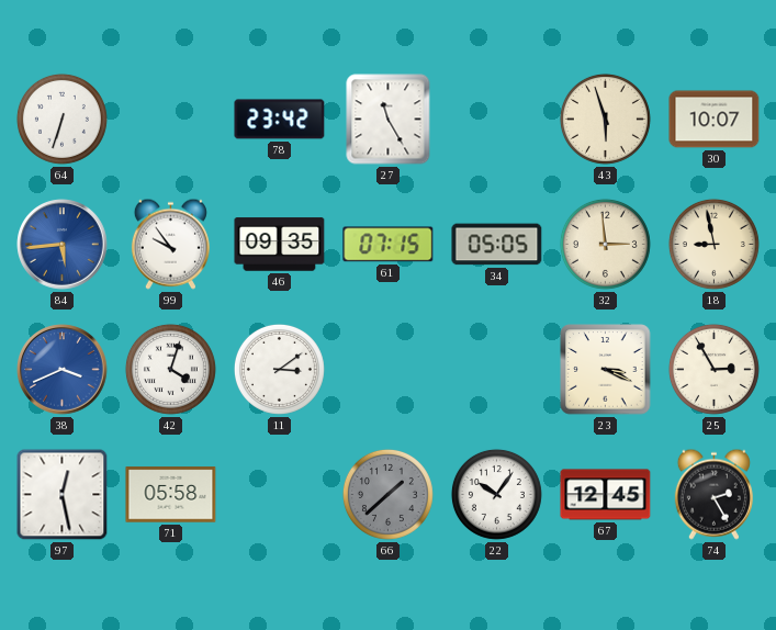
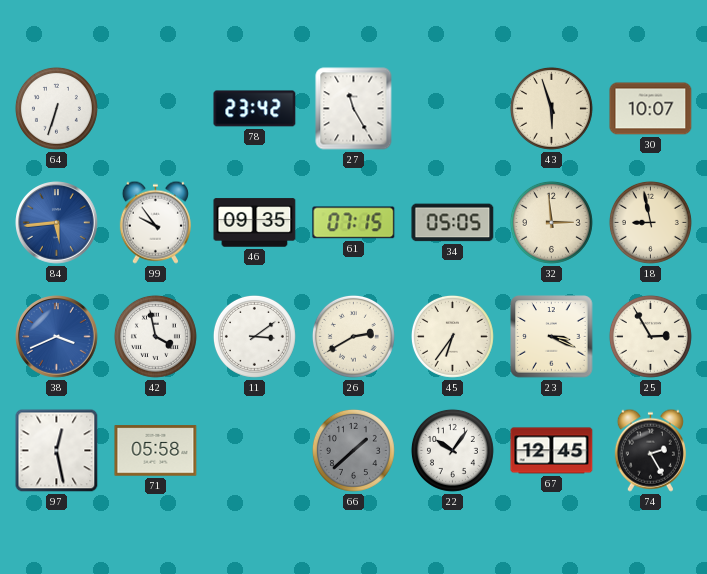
42: 4:03 -> 3:58 (155, 336)
26: none -> 2:40 (353, 336)
45: none -> 6:36 (452, 336)
